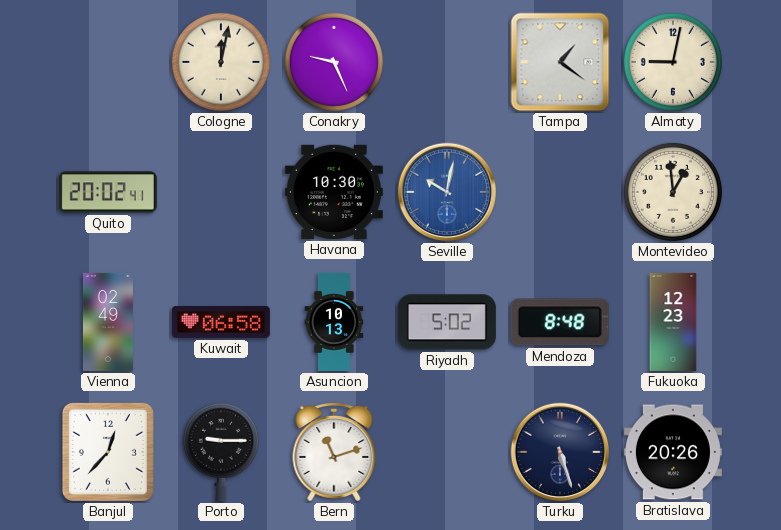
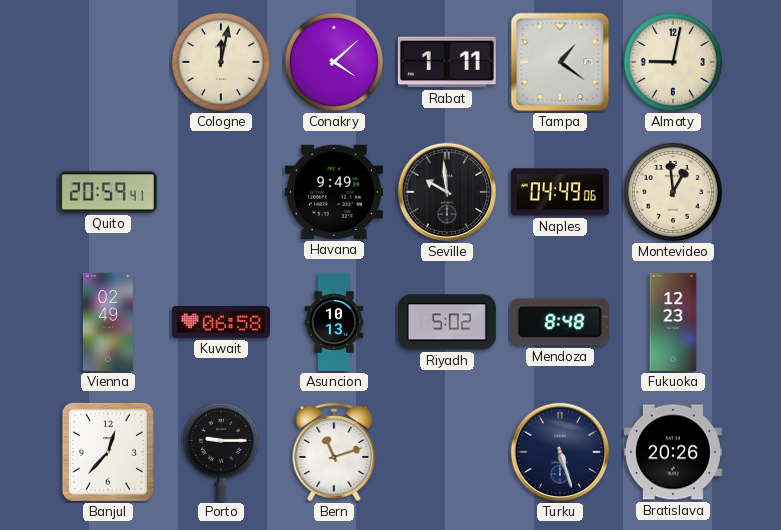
Conakry: 9:26 -> 4:08 (334, 62)
Rabat: none -> 1:11 (447, 62)
Quito: 20:02 -> 20:59 (108, 192)
Havana: 10:30 -> 9:49 (334, 192)
Seville: 10:02 -> 9:59 (447, 192)
Seville dial: blue -> black (447, 192)
Naples: none -> 04:49 (560, 192)
